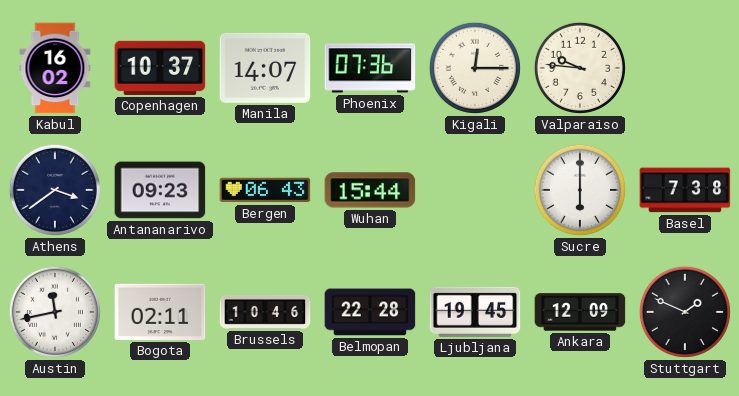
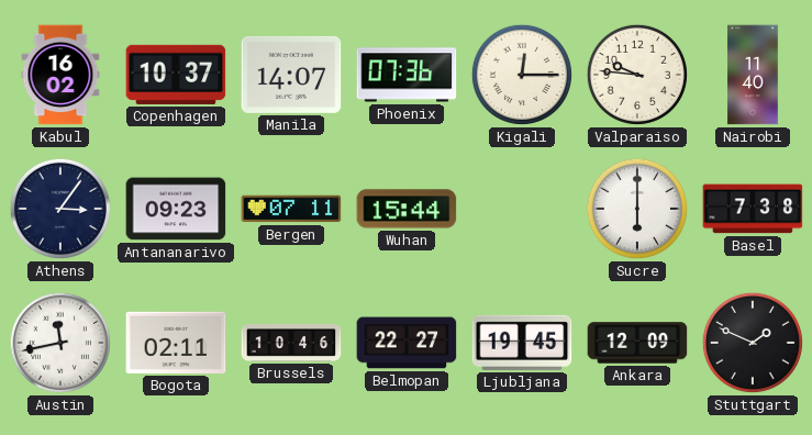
Nairobi: none -> 11:40 (753, 75)
Athens: 3:39 -> 3:06 (60, 209)
Bergen: 06:43 -> 07:11 (291, 209)
Belmopan: 22:28 -> 22:27 (407, 343)
